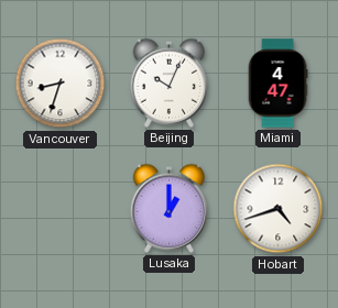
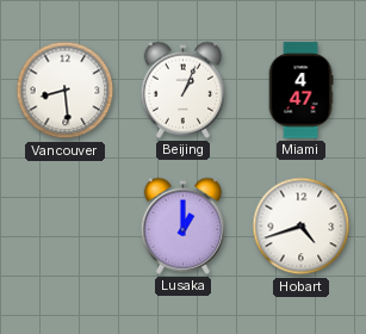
Vancouver: 8:33 -> 8:29 (66, 91)
Beijing: 10:04 -> 1:04 (184, 89)
